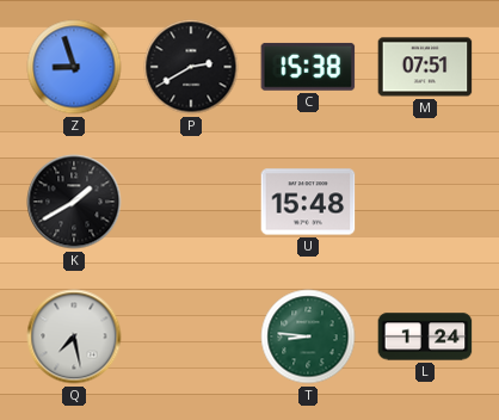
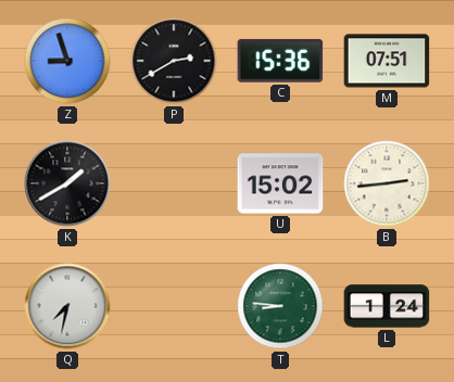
C: 15:38 -> 15:36 (280, 61)
U: 15:48 -> 15:02 (280, 183)
B: none -> 2:44 (387, 183)
Q: 7:28 -> 7:32 (67, 306)
